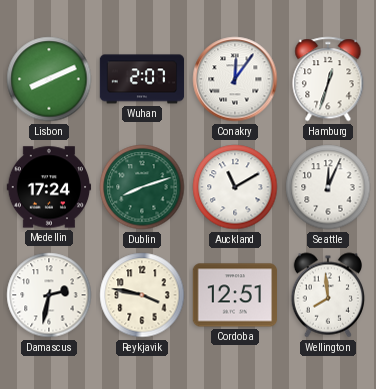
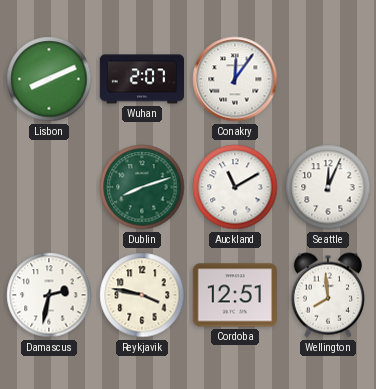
Hamburg: 12:33 -> none (328, 79)
Medellin: 17:24 -> none (49, 187)
